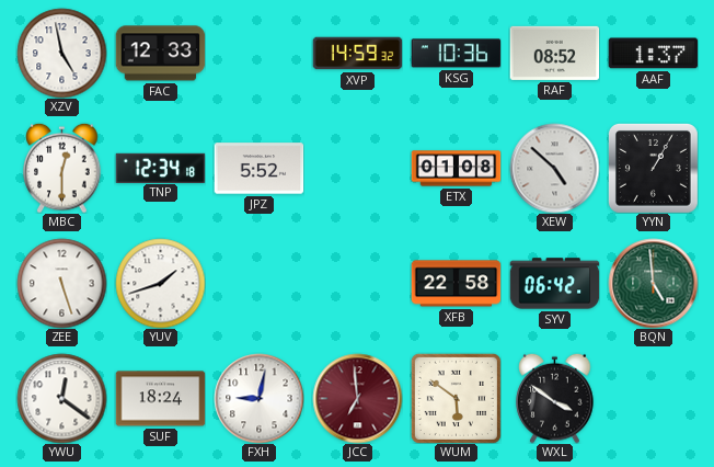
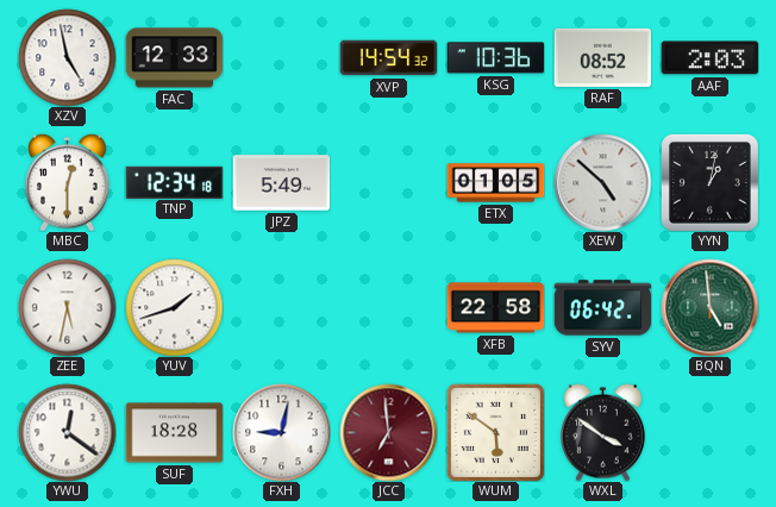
XVP: 14:59 -> 14:54 (388, 58)
AAF: 1:37 -> 2:03 (709, 58)
JPZ: 5:52 -> 5:49 (281, 183)
ETX: 01:08 -> 01:05 (495, 183)
YYN: 1:05 -> 1:02 (709, 182)
ZEE: 5:27 -> 5:32 (67, 307)
SUF: 18:24 -> 18:28 (174, 433)
